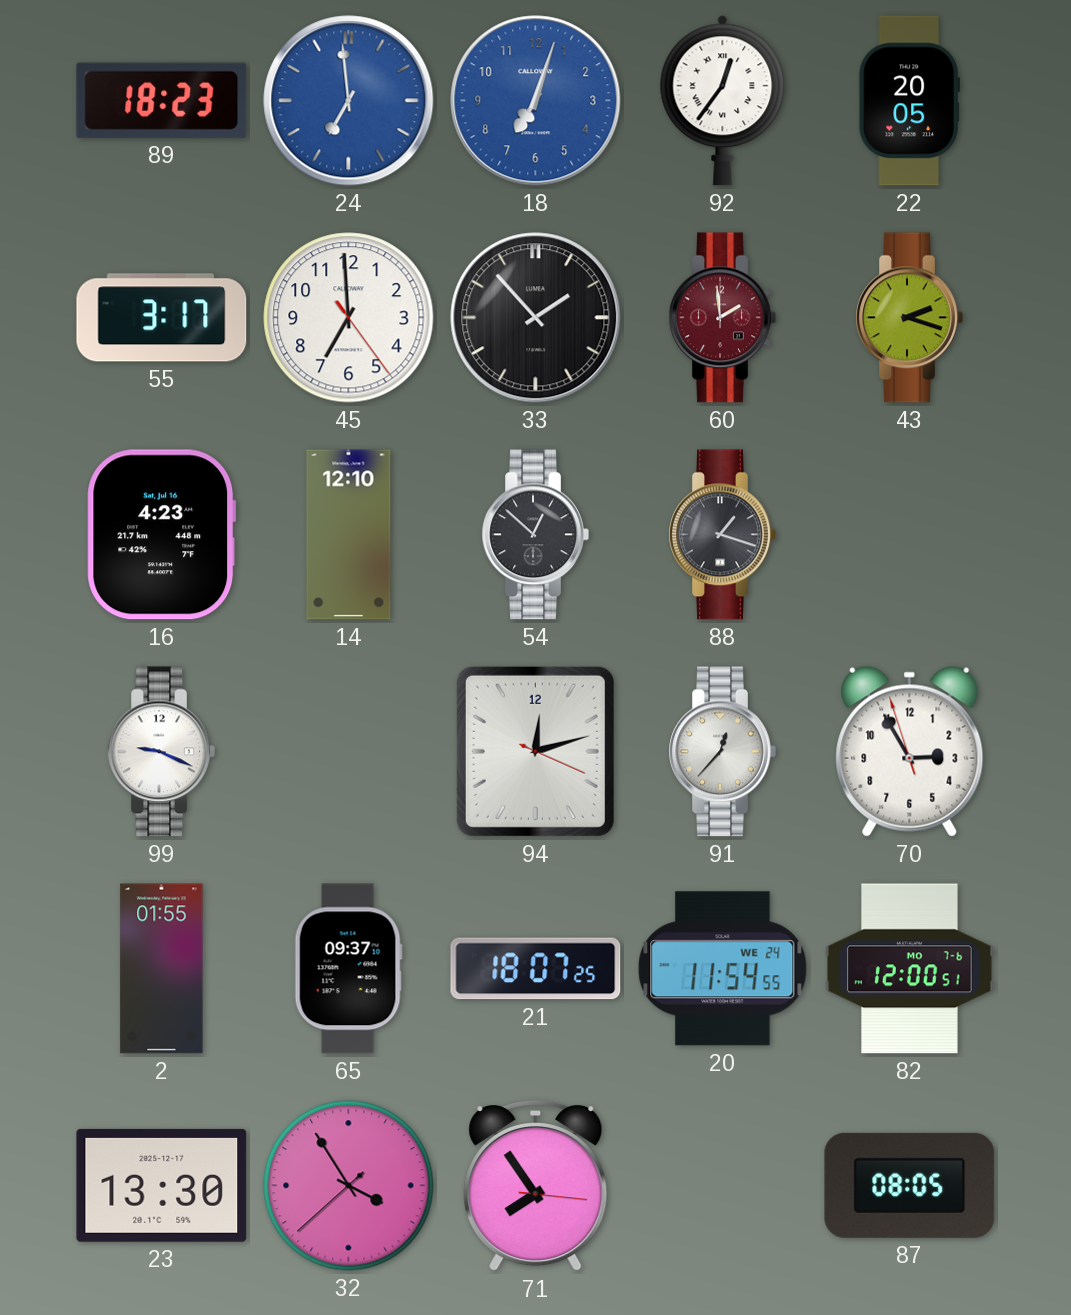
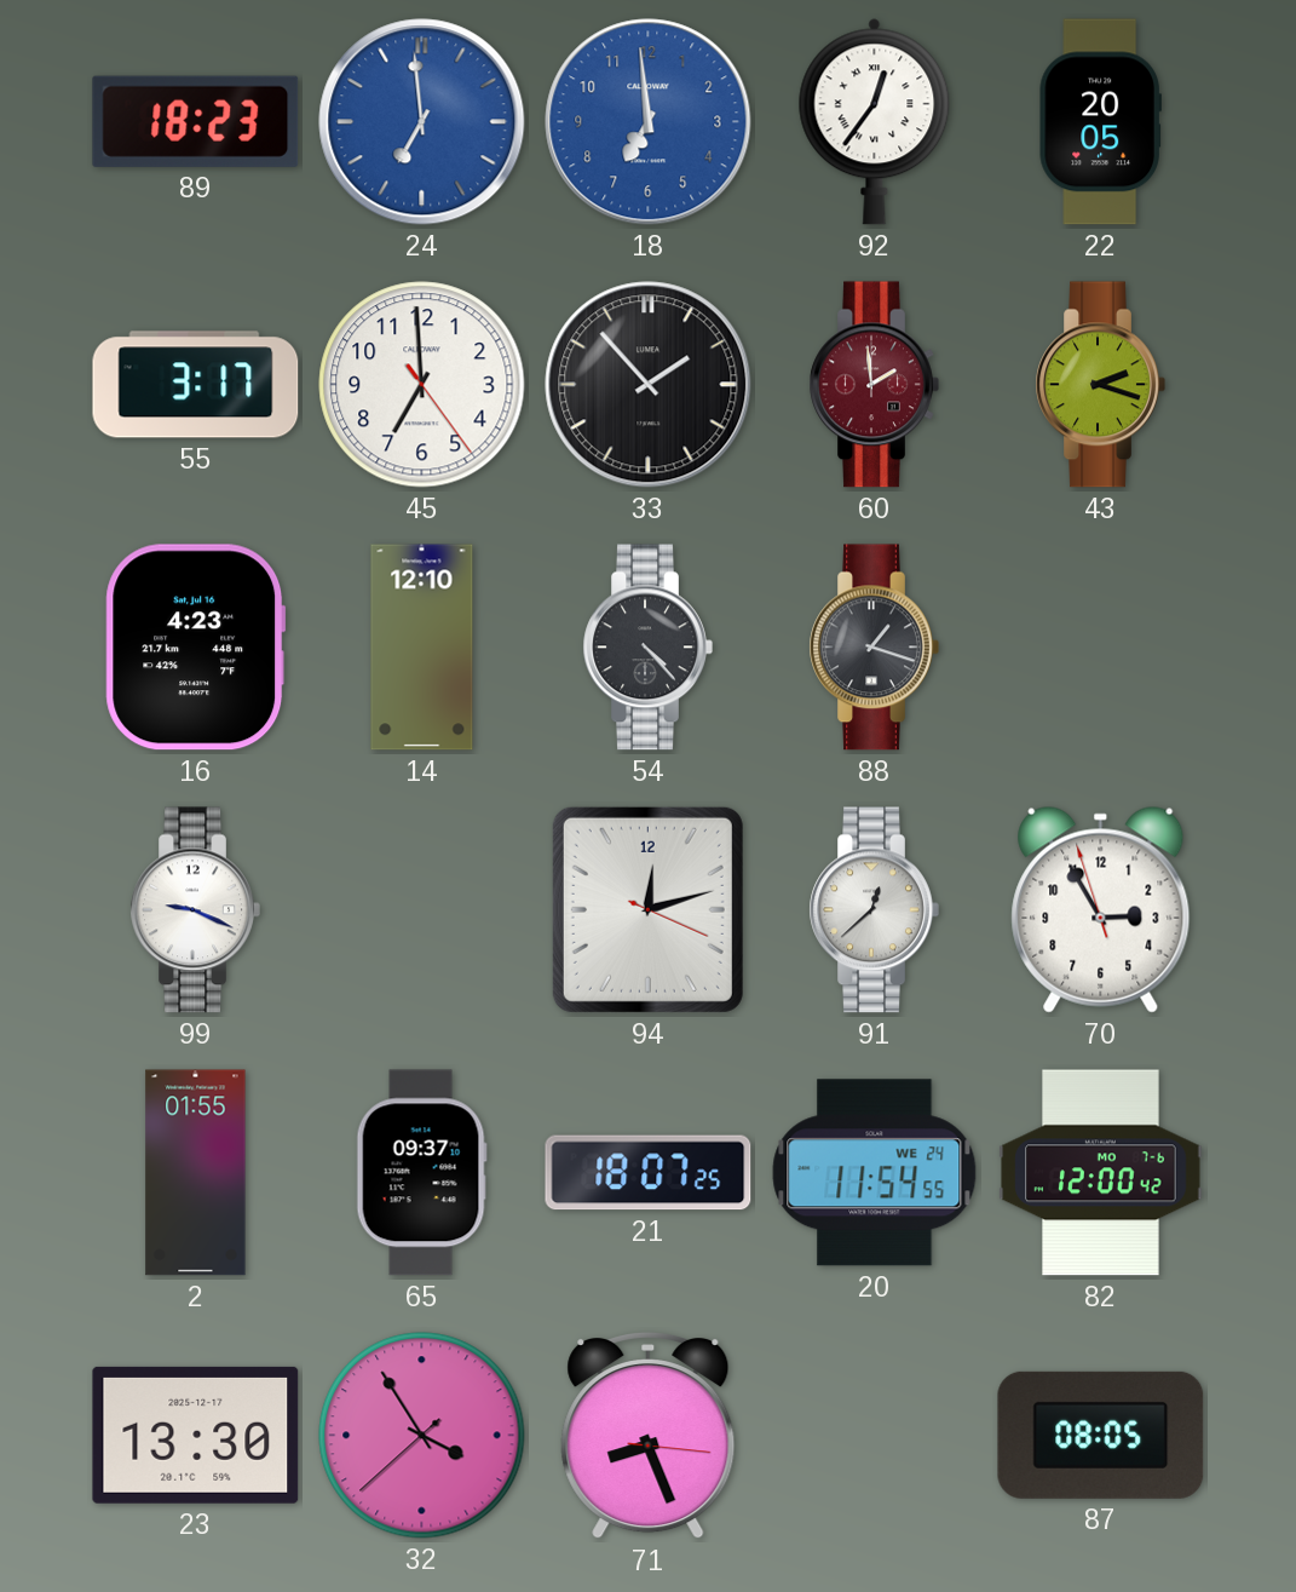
18: 7:03 -> 6:59 (649, 122)
54: 12:52 -> 4:23 (647, 648)
91: 12:37 -> 12:38 (874, 910)
82: 12:00:51 -> 12:00:42 (1101, 1173)
71: 7:54 -> 8:26 (649, 1437)
